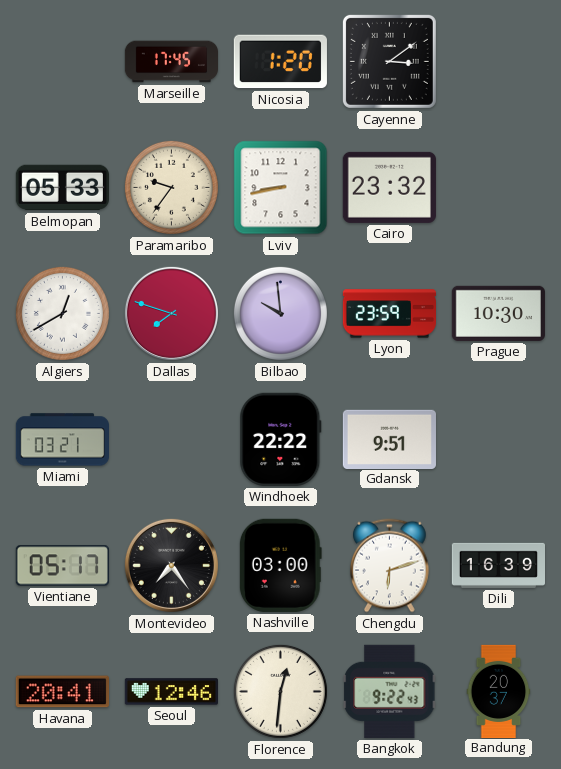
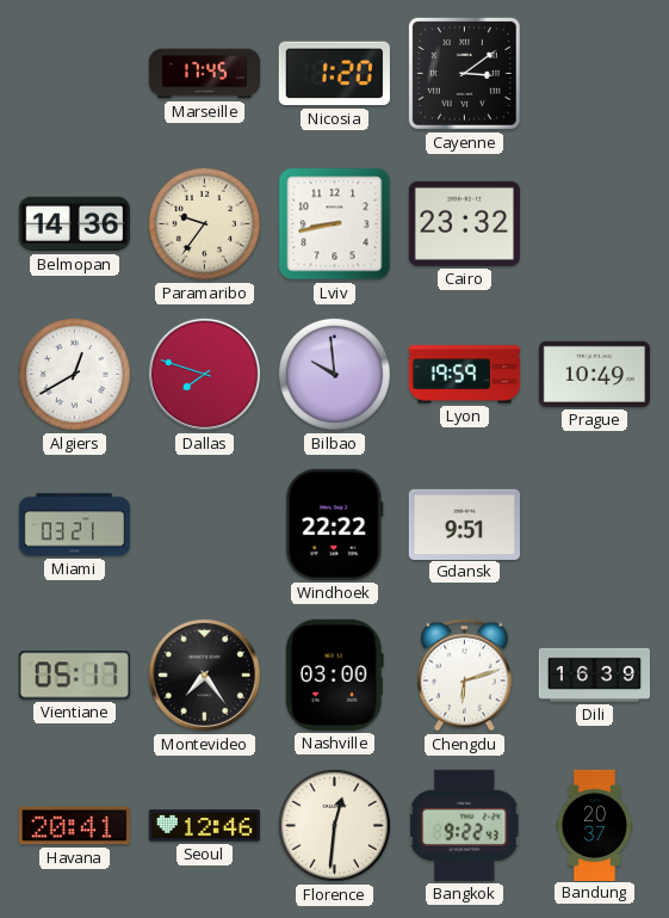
Belmopan: 05:33 -> 14:36 (74, 224)
Lyon: 23:59 -> 19:59 (465, 375)
Prague: 10:30 -> 10:49 (594, 374)
